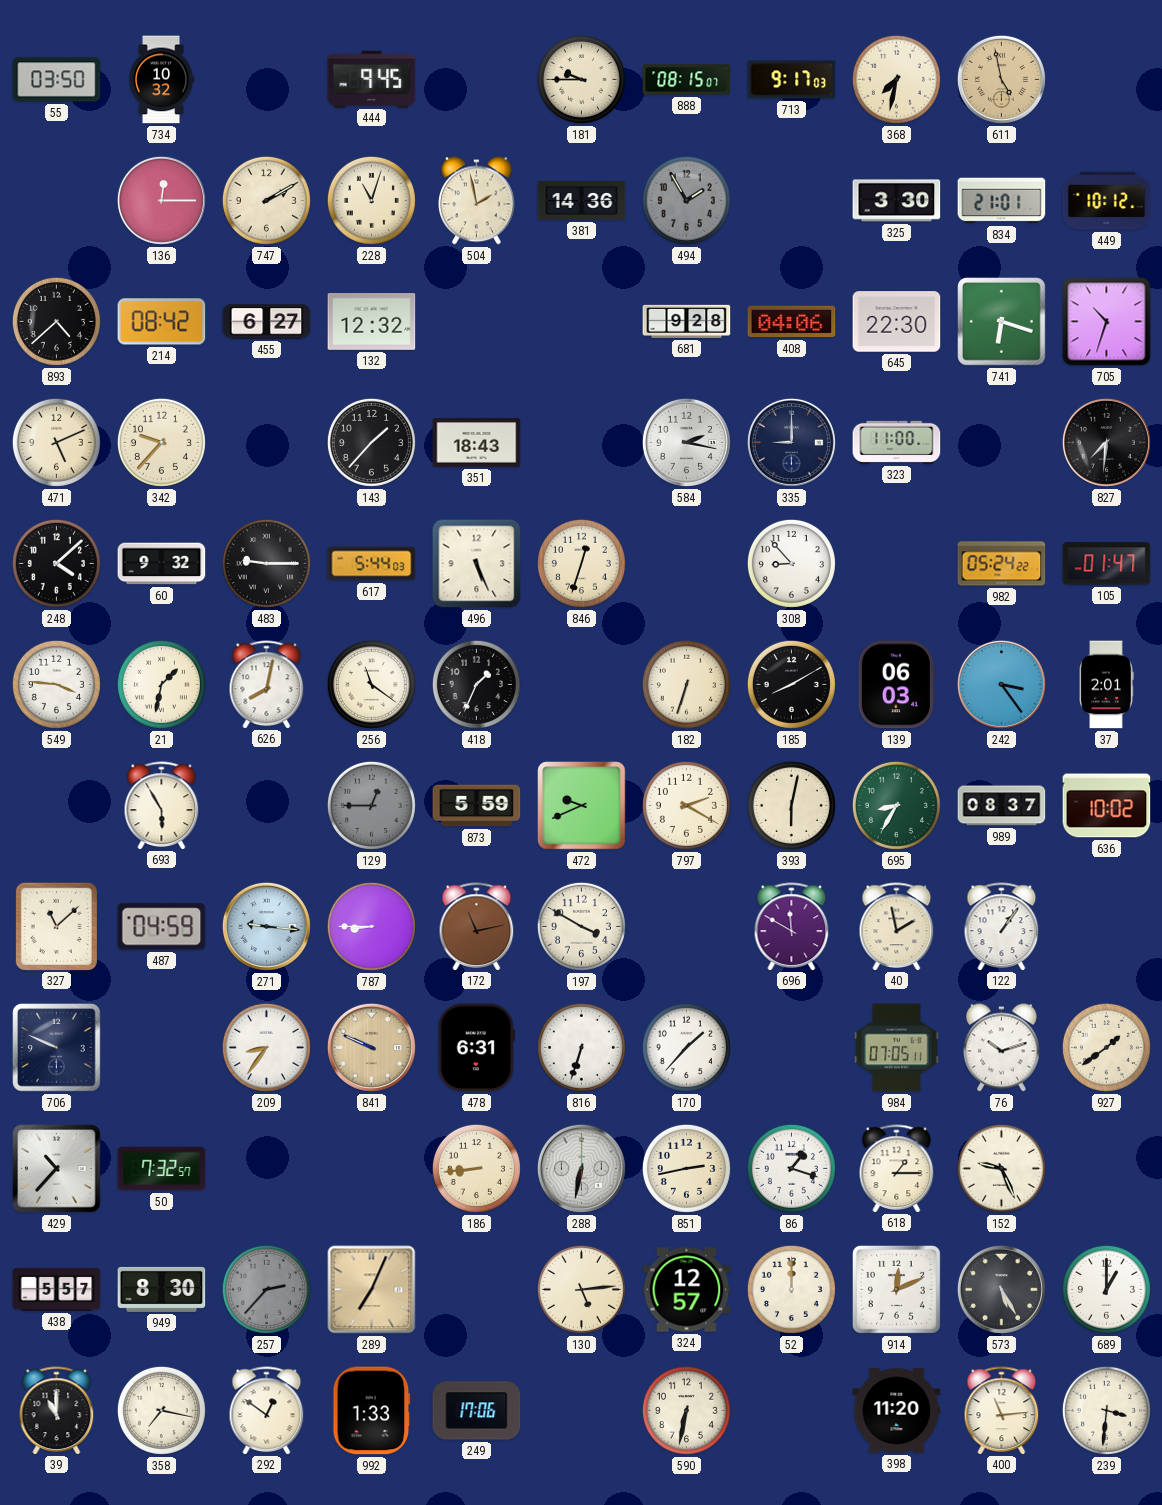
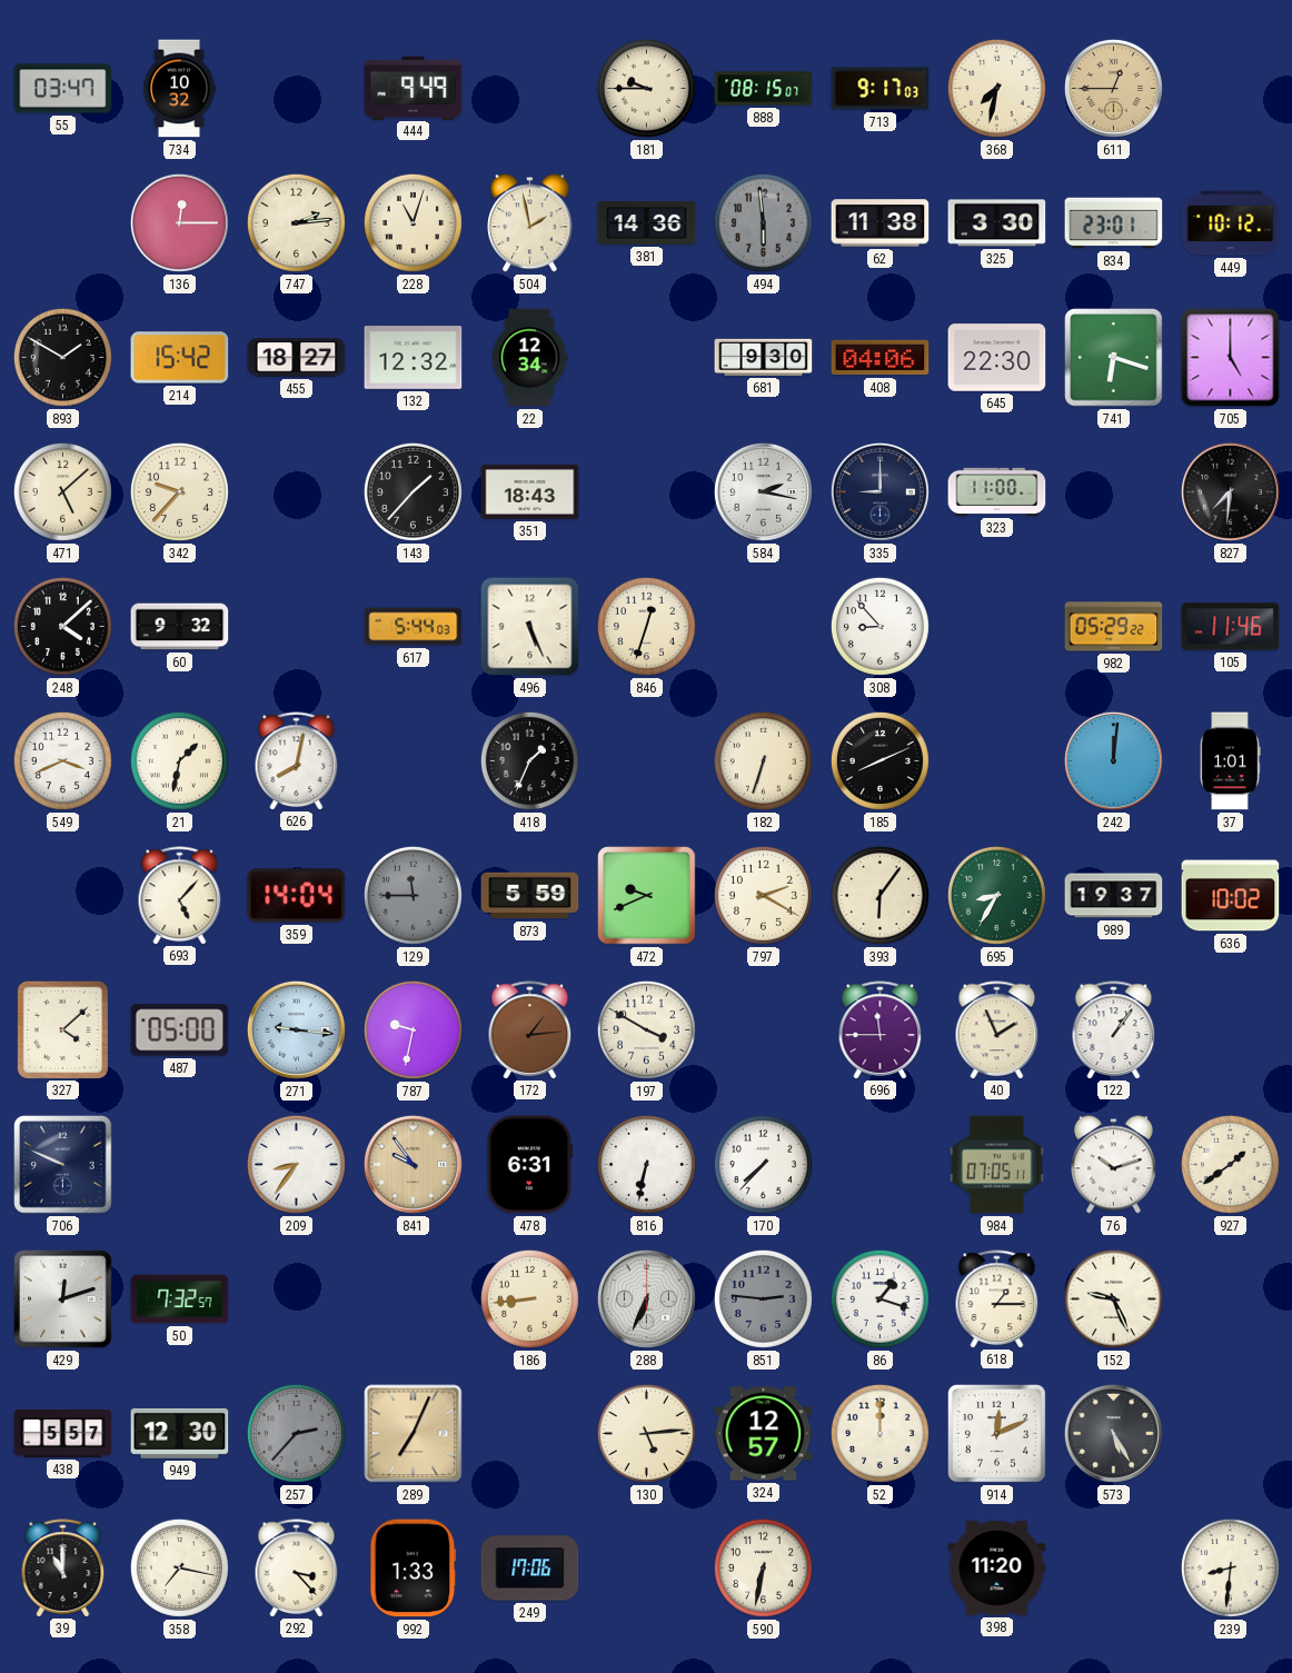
55: 03:50 -> 03:47 (63, 89)
444: 9:45 -> 9:49 (414, 88)
611: 4:58 -> 12:45 (1113, 88)
747: 2:10 -> 2:14 (296, 222)
494: 1:55 -> 5:59 (763, 222)
62: none -> 11:38 (881, 223)
834: 21:01 -> 23:01 (1114, 223)
893: 4:38 -> 1:50 (62, 357)
214: 08:42 -> 15:42 (180, 358)
455: 6:27 -> 18:27 (297, 358)
22: none -> 12:34 (529, 358)
681: 9:28 -> 9:30 (764, 357)
705: 10:33 -> 5:00 (1231, 358)
471: 5:11 -> 5:08 (62, 491)
483: 9:15 -> none (266, 563)
982: 05:24 -> 05:29 (1114, 627)
105: 01:47 -> 11:46 (1231, 627)
549: 3:46 -> 3:41 (62, 760)
256: 11:21 -> none (371, 684)
185: 8:10 -> 8:11 (879, 760)
139: 06:03 -> none (896, 685)
242: 3:24 -> 12:01 (1113, 760)
37: 2:01 -> 1:01 (1230, 761)
693: 5:55 -> 5:07 (180, 895)
359: none -> 14:04 (297, 896)
129: 12:45 -> 11:45 (413, 895)
393: 6:02 -> 6:06 (879, 895)
989: 08:37 -> 19:37 (1114, 896)
327: 11:08 -> 4:08 (62, 1029)
487: 04:59 -> 05:00 (180, 1030)
787: 8:45 -> 9:32 (413, 1029)
172: 11:13 -> 1:14 (530, 1029)
696: 11:50 -> 11:45 (881, 1029)
40: 1:58 -> 1:56 (997, 1029)
841: 9:49 -> 9:54 (413, 1164)
816: 6:33 -> 6:32 (646, 1164)
170: 1:37 -> 7:37 (763, 1164)
429: 10:37 -> 12:12 (63, 1299)
288: 6:32 -> 6:34 (646, 1298)
851: 2:43 -> 2:46 (763, 1298)
851 dial: cream -> grey (763, 1298)
949: 8:30 -> 12:30 (180, 1433)
689: 1:00 -> none (1106, 1289)
292: 12:51 -> 3:23 (297, 1567)
400: 11:14 -> none (1002, 1410)
239: 3:31 -> 8:31 (1230, 1567)
